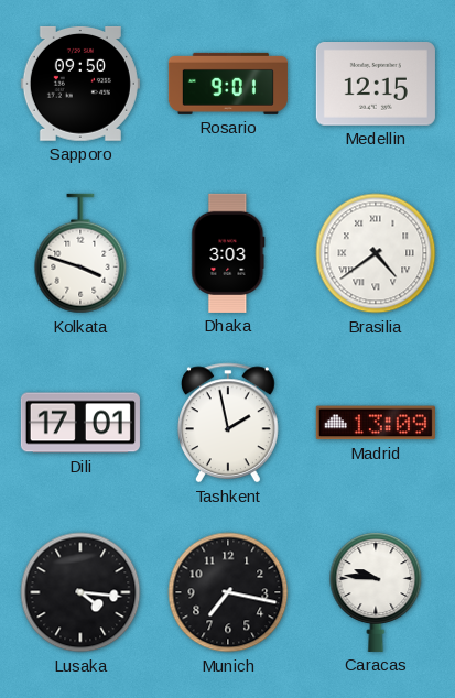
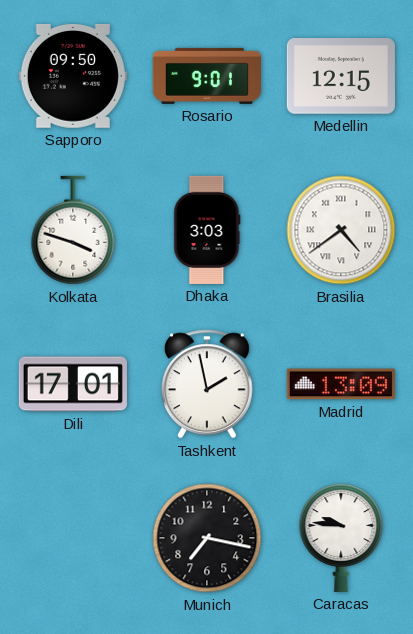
Lusaka: 4:16 -> none (80, 592)
